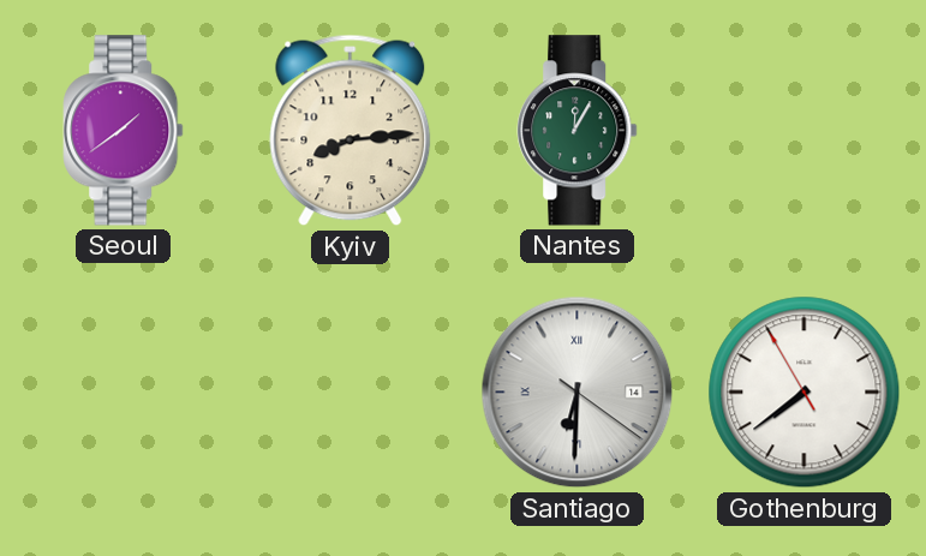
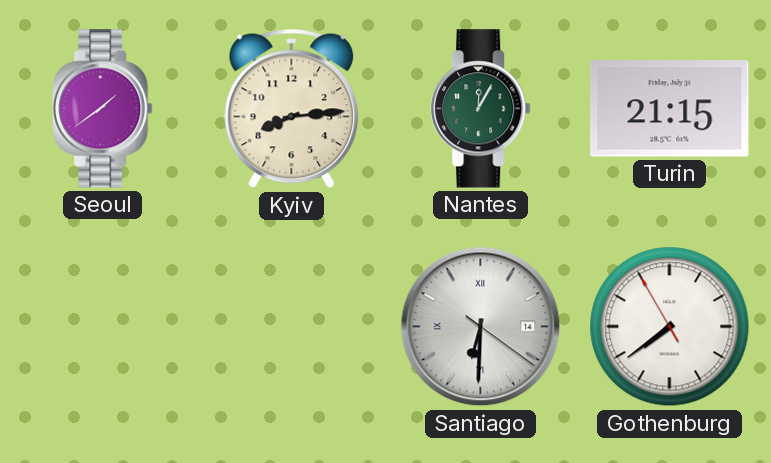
Turin: none -> 21:15 (670, 109)
